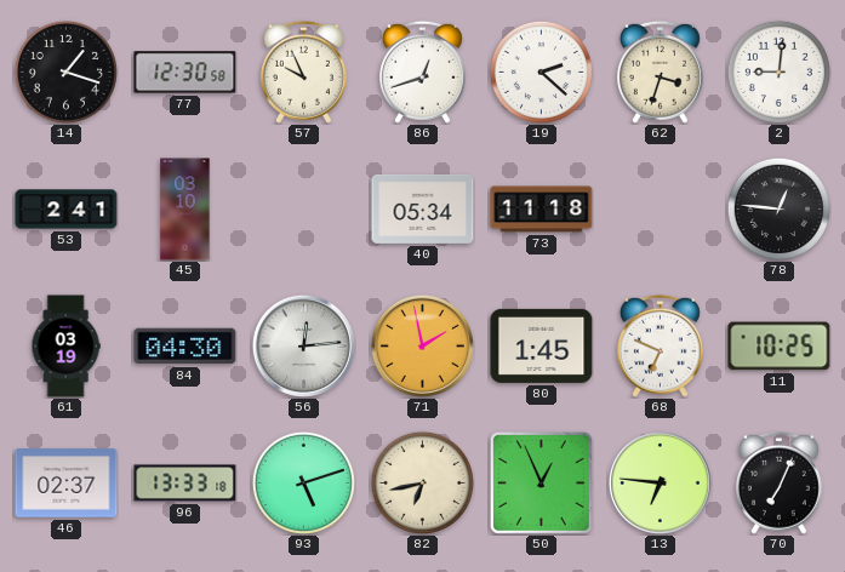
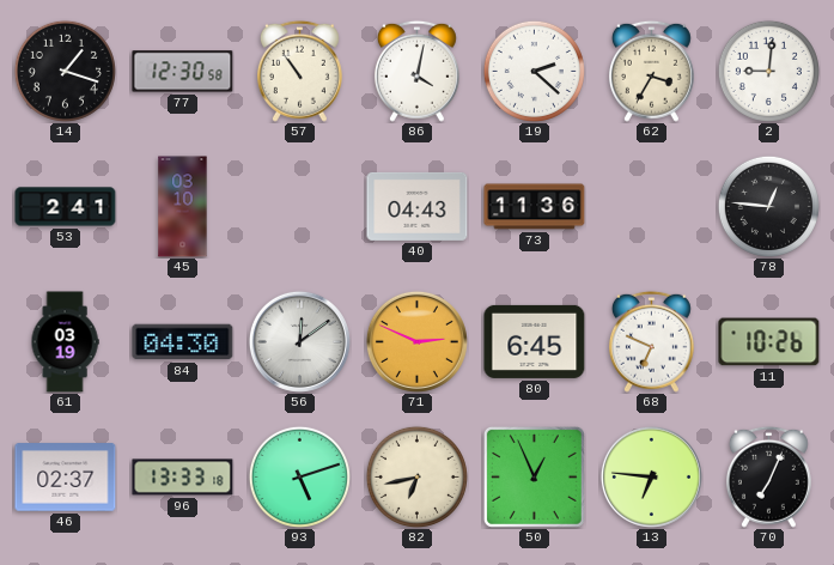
57: 9:56 -> 10:54 (299, 71)
86: 12:42 -> 4:02 (416, 71)
62: 3:33 -> 3:35 (651, 71)
40: 05:34 -> 04:43 (418, 206)
73: 11:18 -> 11:36 (535, 207)
56: 12:14 -> 12:09 (299, 341)
71: 1:58 -> 2:49 (416, 341)
80: 1:45 -> 6:45 (535, 341)
11: 10:25 -> 10:26 (769, 342)
